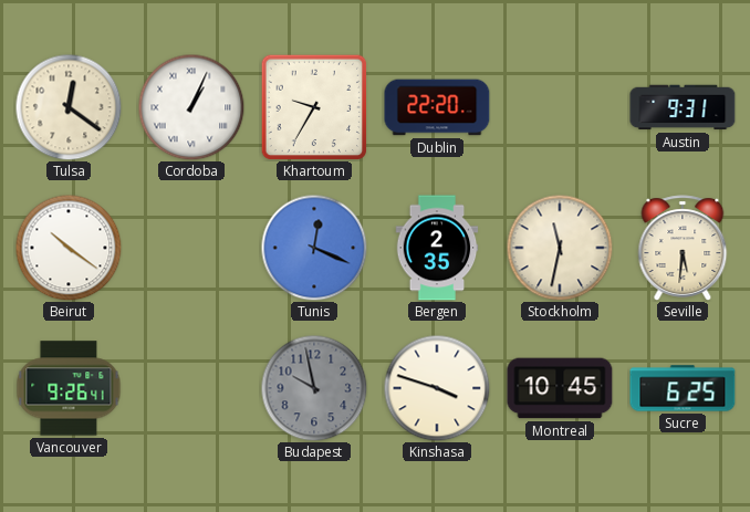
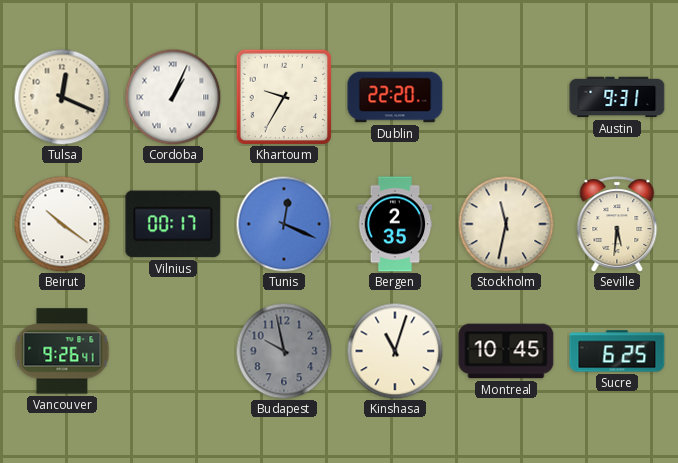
Tulsa: 12:21 -> 12:19 (62, 97)
Vilnius: none -> 00:17 (173, 224)
Kinshasa: 3:48 -> 11:03 (395, 351)
